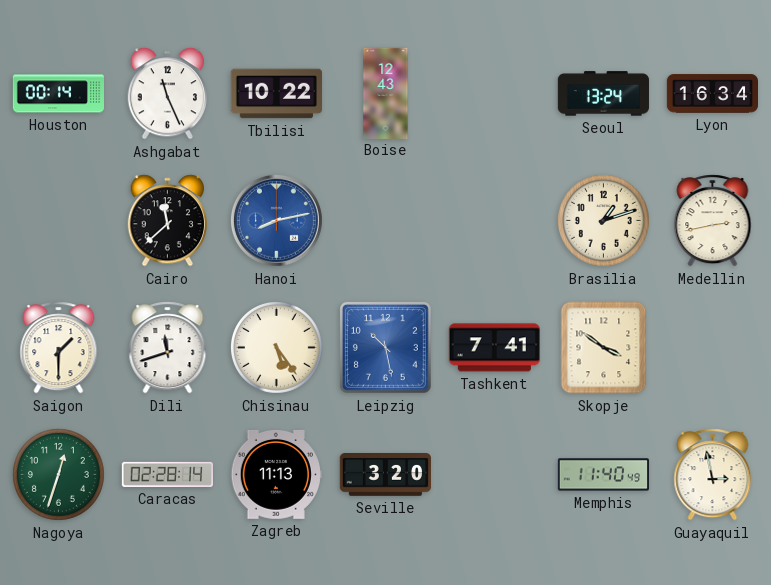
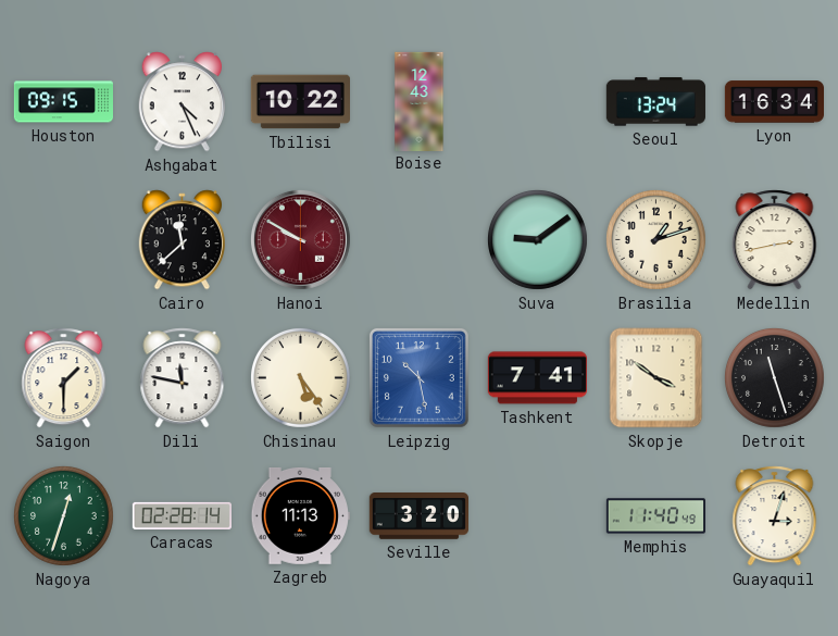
Houston: 00:14 -> 09:15 (63, 102)
Ashgabat: 11:26 -> 4:26 (182, 102)
Hanoi: 8:13 -> 9:50 (300, 239)
Hanoi dial: blue -> burgundy (300, 239)
Suva: none -> 9:09 (537, 239)
Dili: 11:42 -> 11:47 (183, 378)
Detroit: none -> 11:27 (774, 377)
Guayaquil: 2:58 -> 3:03 (775, 516)
